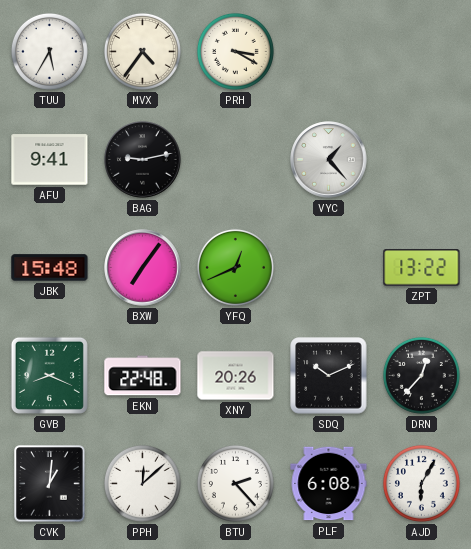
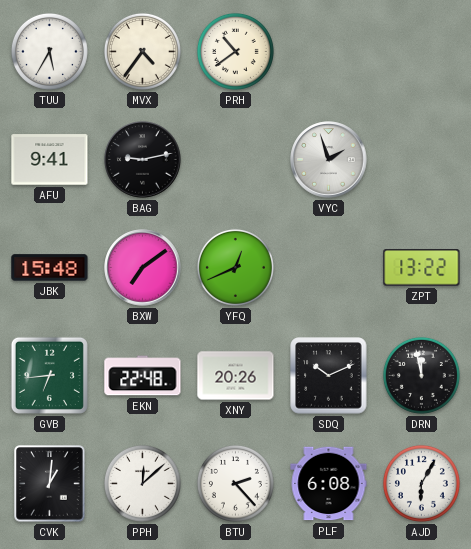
PRH: 3:20 -> 10:39 (235, 51)
VYC: 1:23 -> 1:57 (329, 160)
BXW: 7:06 -> 7:09 (143, 268)
GVB: 8:19 -> 6:44 (49, 375)
DRN: 12:37 -> 11:58 (421, 375)
